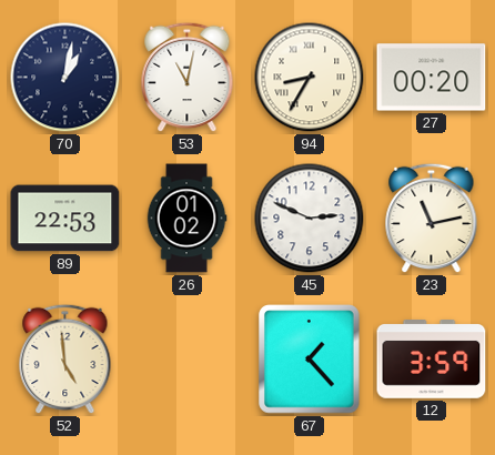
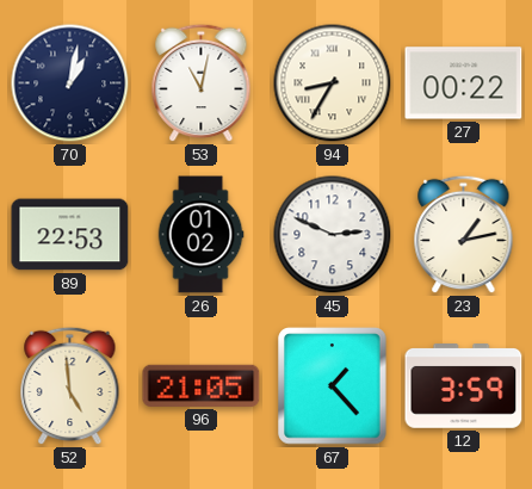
27: 00:20 -> 00:22 (464, 83)
23: 11:13 -> 1:13 (464, 235)
96: none -> 21:05 (202, 385)
